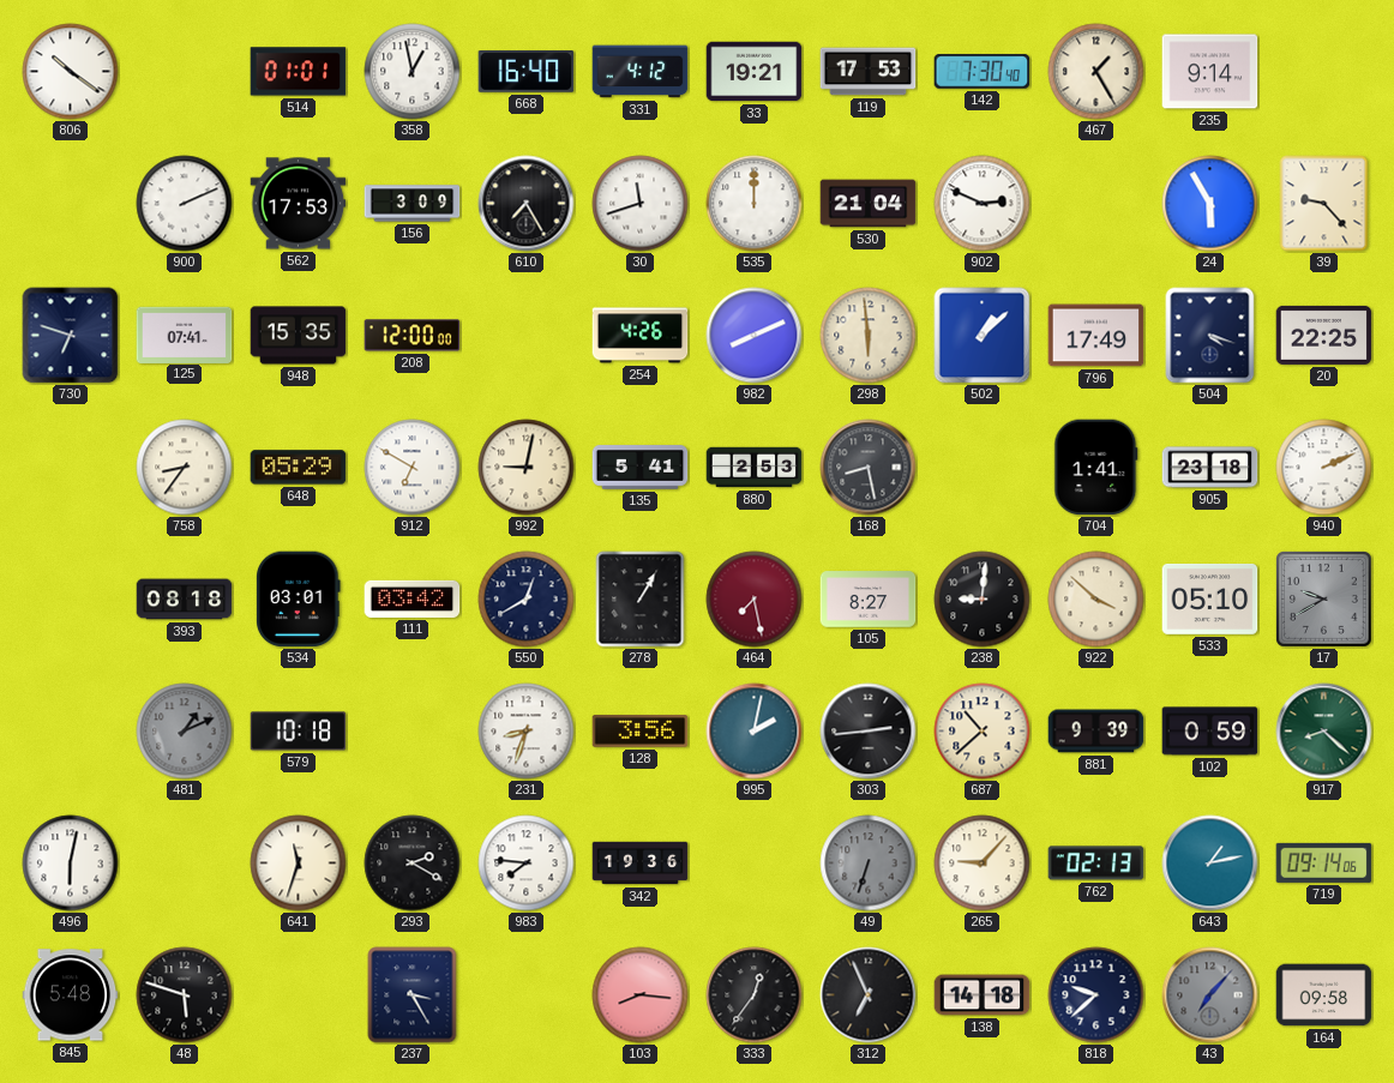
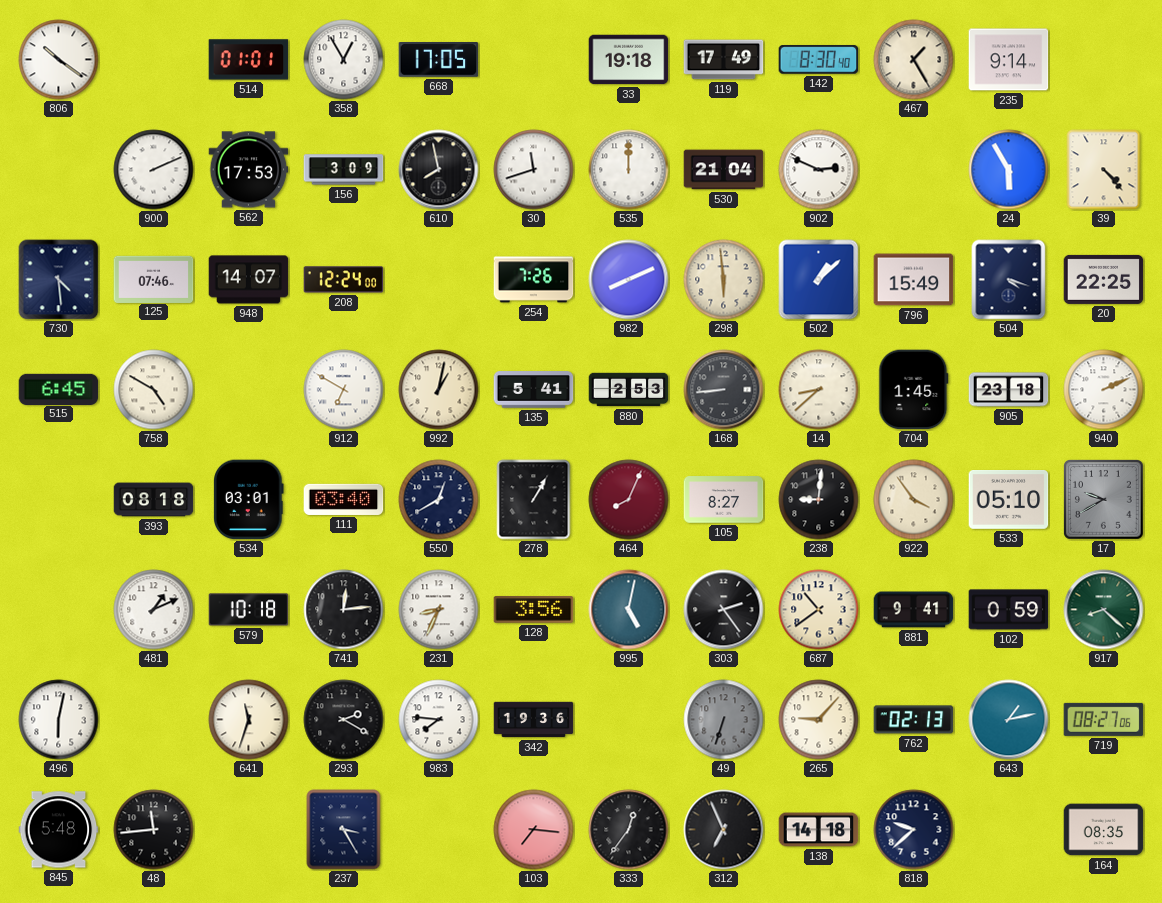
358: 12:58 -> 12:55 (344, 60)
668: 16:40 -> 17:05 (439, 60)
331: 4:12 -> none (641, 72)
33: 19:21 -> 19:18 (629, 60)
119: 17:53 -> 17:49 (724, 60)
142: 7:30 -> 8:30 (819, 60)
610: 7:25 -> 7:58 (439, 170)
39: 9:23 -> 4:23 (1104, 170)
730: 6:48 -> 4:29 (59, 280)
125: 07:41 -> 07:46 (154, 279)
948: 15:35 -> 14:07 (249, 280)
208: 12:00 -> 12:24 (344, 280)
254: 4:26 -> 7:26 (534, 280)
796: 17:49 -> 15:49 (914, 280)
515: none -> 6:45 (59, 389)
758: 8:36 -> 4:50 (154, 390)
648: 05:29 -> none (299, 468)
992: 9:02 -> 1:02 (439, 390)
168: 8:28 -> 8:44 (724, 390)
14: none -> 8:38 (819, 390)
704: 1:41 -> 1:45 (914, 390)
111: 03:42 -> 03:40 (344, 499)
464: 7:28 -> 8:04 (629, 500)
922: 3:52 -> 3:54 (914, 500)
481 dial: grey -> white (154, 610)
741: none -> 12:14 (344, 610)
231: 8:33 -> 8:34 (439, 610)
995: 2:02 -> 5:02 (629, 610)
303: 2:44 -> 2:24 (724, 610)
687: 10:38 -> 10:39 (819, 610)
881: 9:39 -> 9:41 (914, 610)
719: 09:14 -> 08:27 (1104, 719)
48: 5:48 -> 11:44 (154, 830)
103: 8:16 -> 7:16 (534, 830)
43: 7:07 -> none (1210, 995)
164: 09:58 -> 08:35 (1104, 830)
